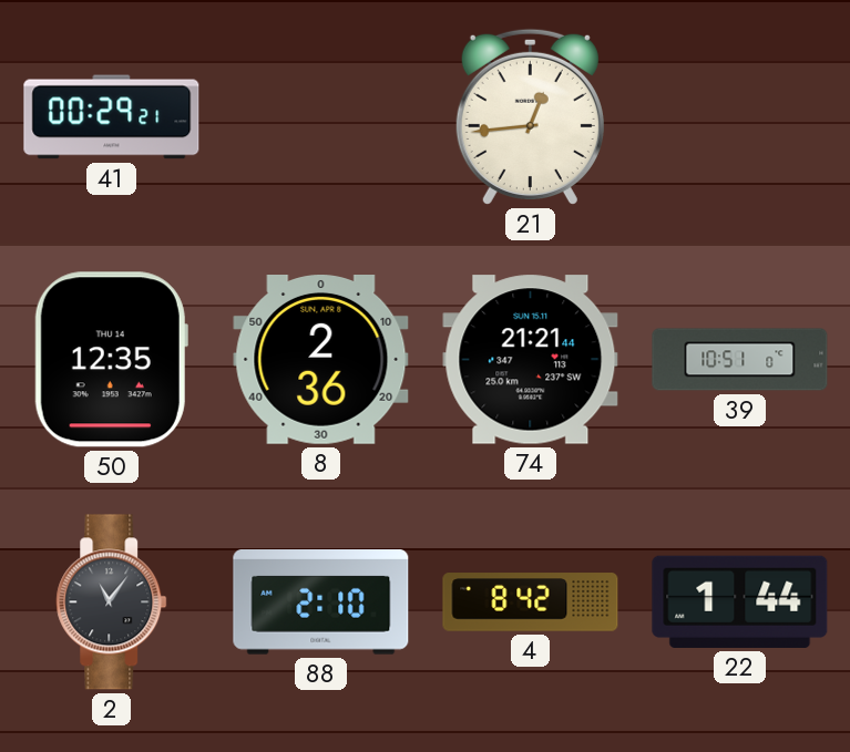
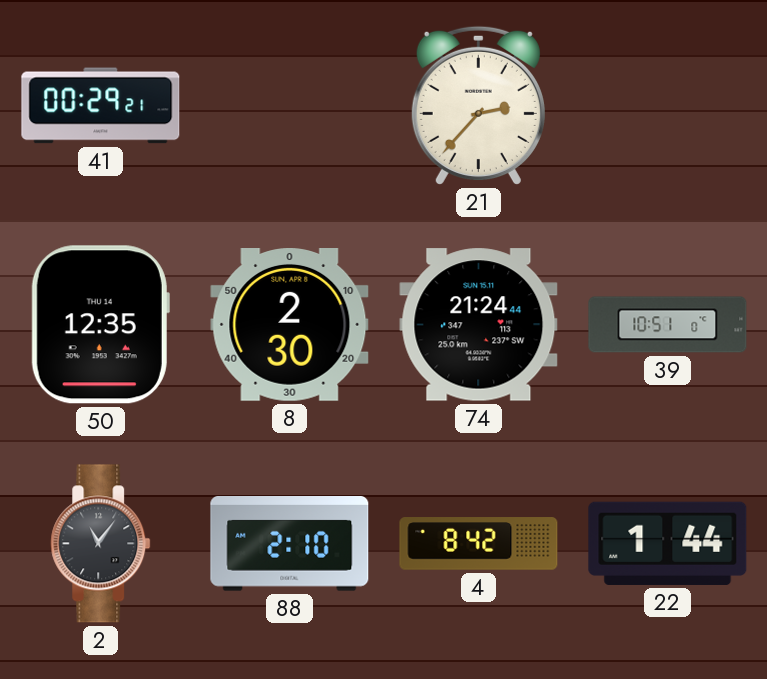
21: 12:44 -> 2:37 (478, 105)
8: 2:36 -> 2:30 (290, 325)
74: 21:21 -> 21:24 (479, 325)
